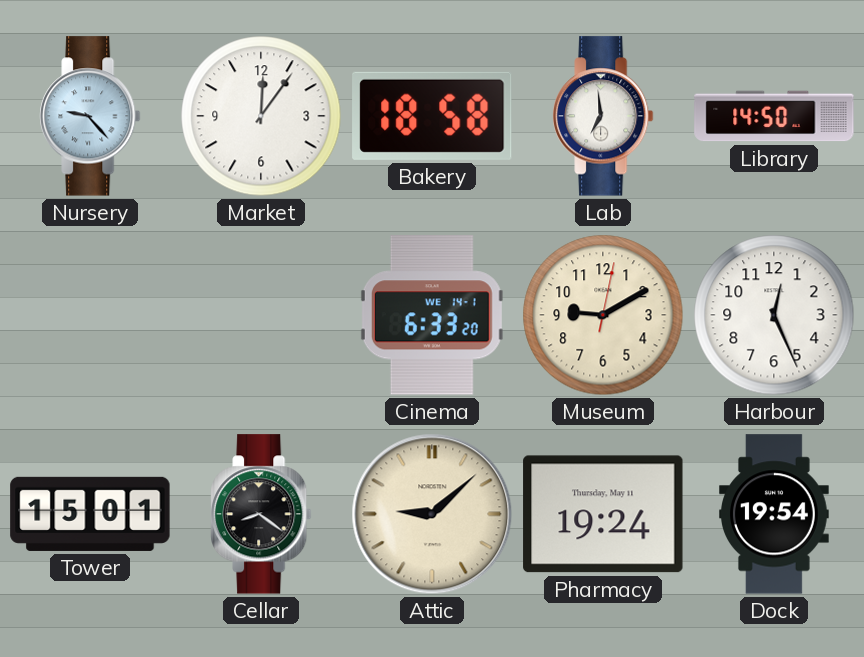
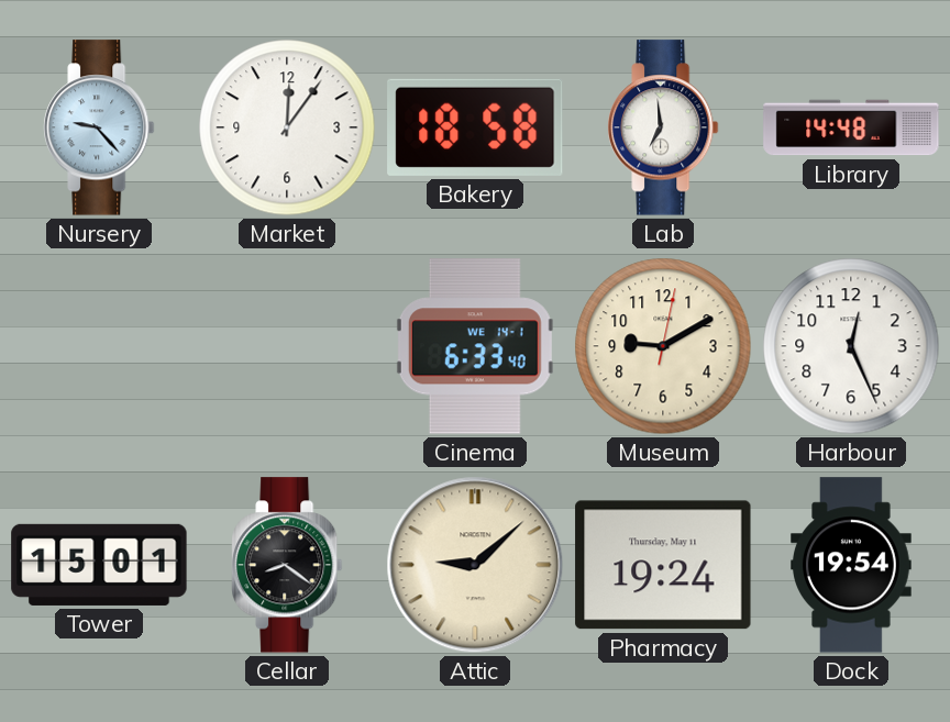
Library: 14:50 -> 14:48 (851, 127)
Cinema: 6:33:20 -> 6:33:40 (475, 346)
